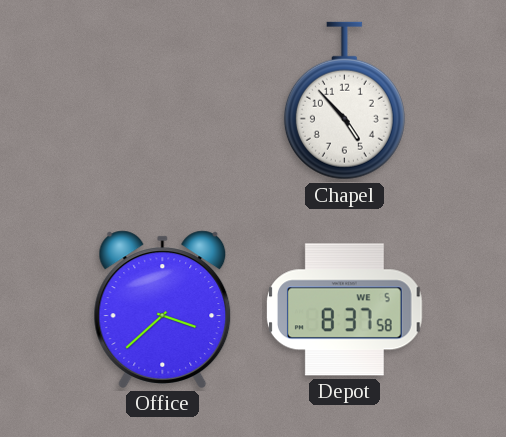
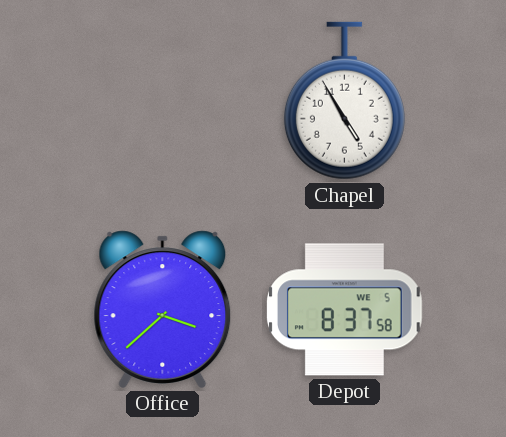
Chapel: 4:53 -> 4:55 (344, 101)
